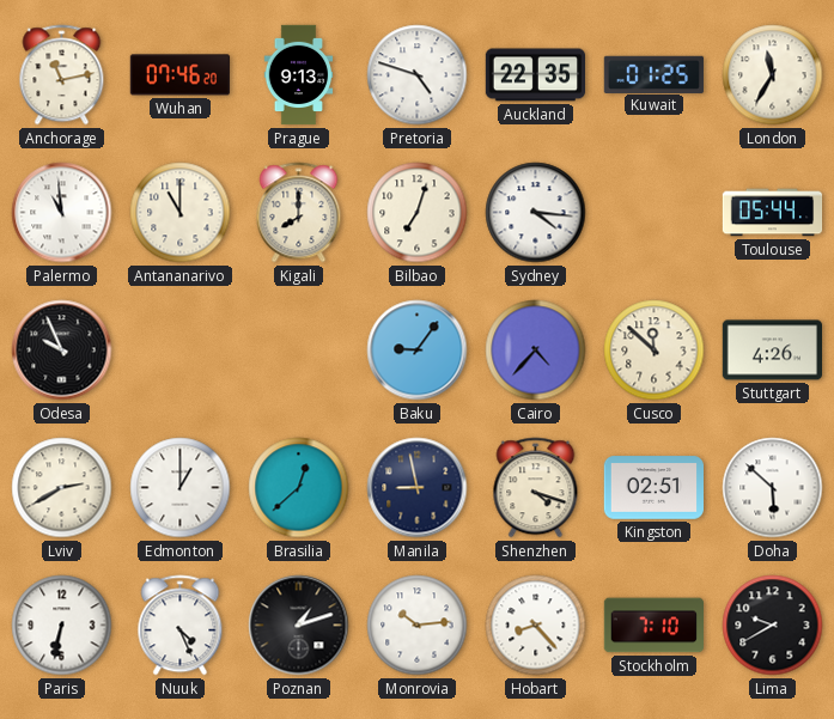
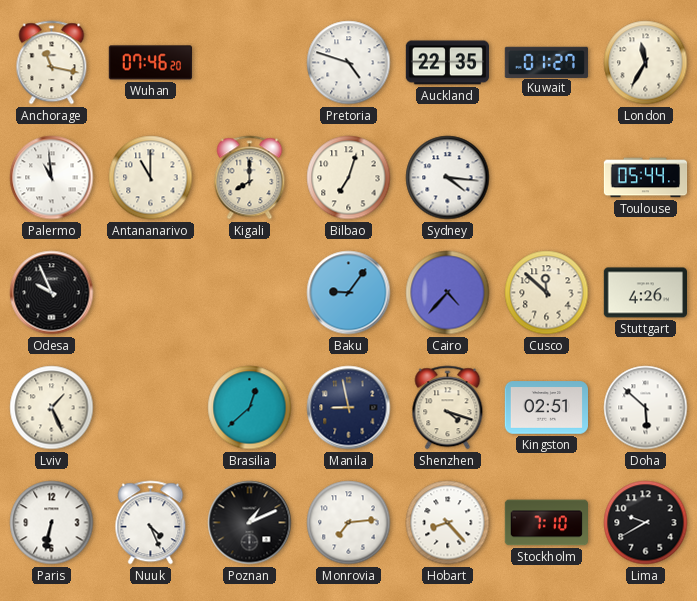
Anchorage: 11:13 -> 11:17 (52, 63)
Prague: 9:13 -> none (299, 75)
Kuwait: 01:25 -> 01:27 (546, 62)
Lviv: 2:40 -> 1:26 (52, 408)
Edmonton: 1:00 -> none (181, 488)
Poznan: 1:12 -> 1:11 (250, 523)
Monrovia: 10:14 -> 7:14 (349, 523)
